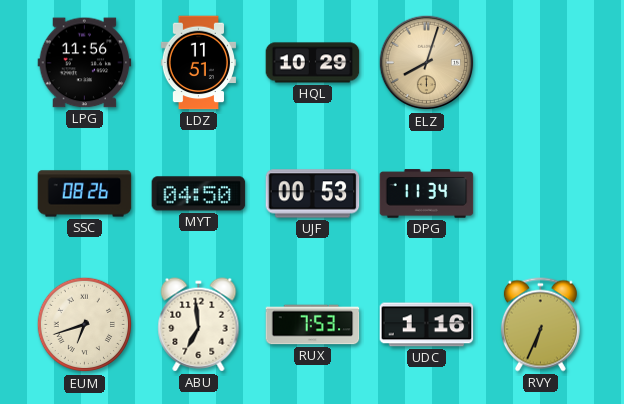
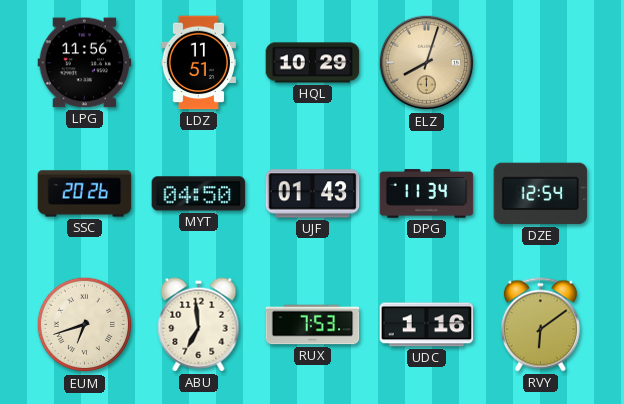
SSC: 08:26 -> 20:26 (85, 194)
UJF: 00:53 -> 01:43 (313, 194)
DZE: none -> 12:54 (541, 194)
RVY: 6:34 -> 6:09 (540, 325)
